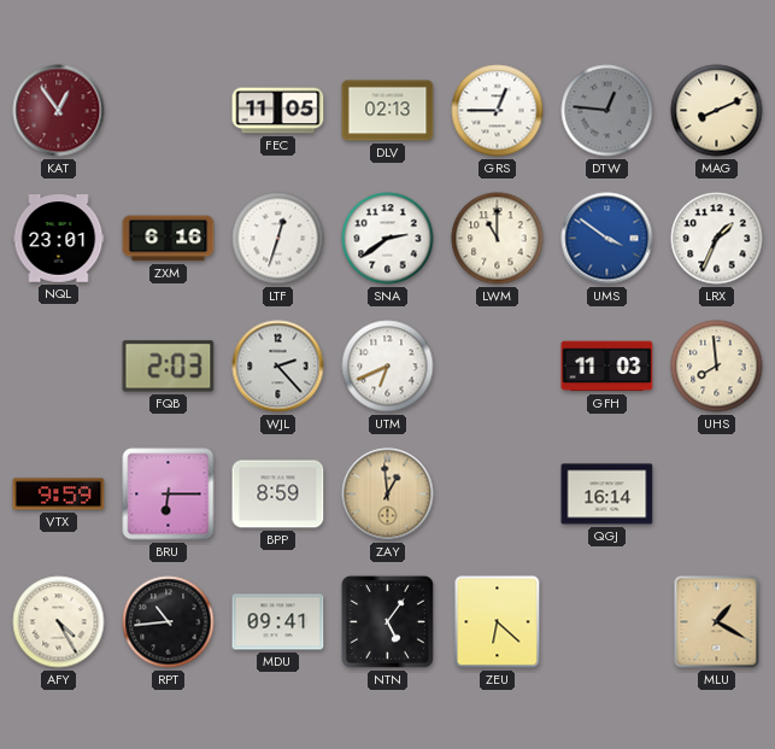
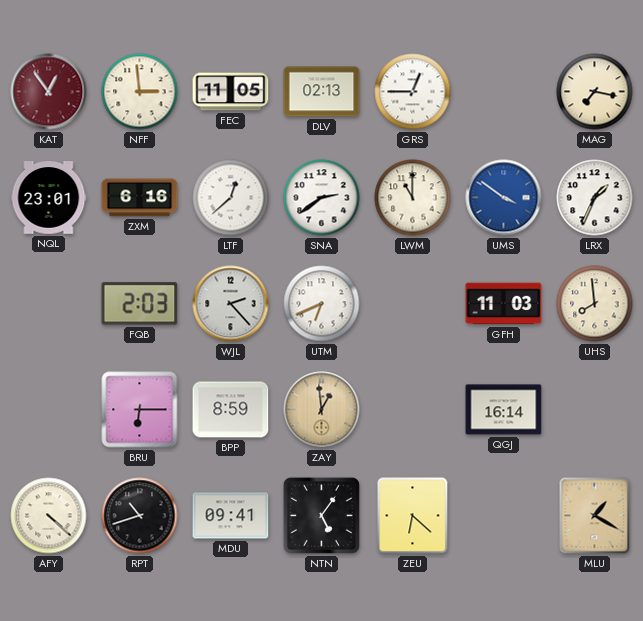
NFF: none -> 2:59 (140, 92)
DTW: 12:46 -> none (607, 111)
MAG: 8:11 -> 7:17 (595, 92)
LTF: 12:33 -> 12:38 (231, 198)
VTX: 9:59 -> none (59, 495)
AFY: 4:25 -> 4:22 (49, 516)
RPT: 10:44 -> 10:42 (140, 516)
